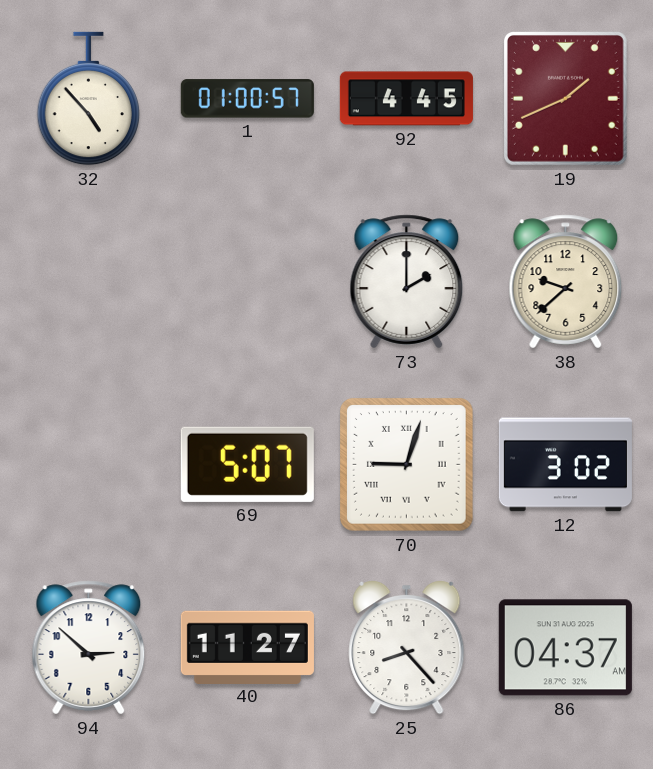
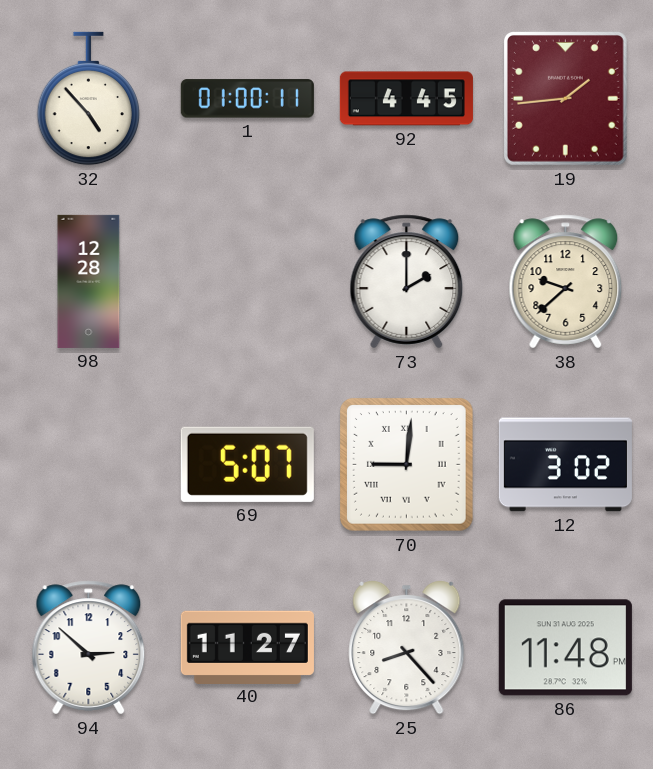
1: 01:00:57 -> 01:00:11 (247, 99)
19: 1:41 -> 1:44 (565, 98)
98: none -> 12:28 (89, 281)
70: 9:03 -> 9:01 (407, 465)
86: 04:37 -> 11:48 (565, 648)
